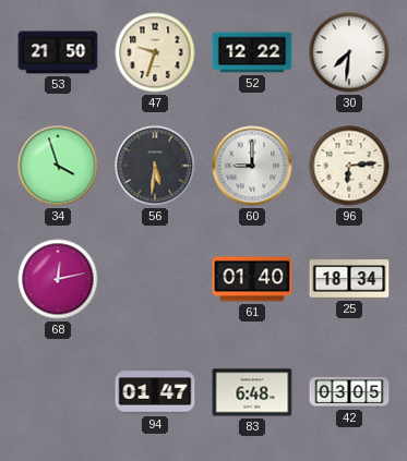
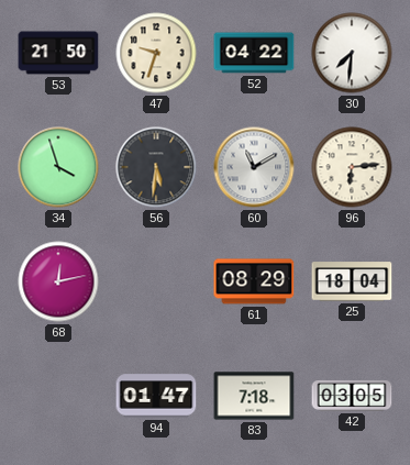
52: 12:22 -> 04:22 (254, 53)
60: 9:00 -> 11:10 (254, 167)
61: 01:40 -> 08:29 (254, 281)
25: 18:34 -> 18:04 (352, 281)
83: 6:48 -> 7:18 (254, 396)
